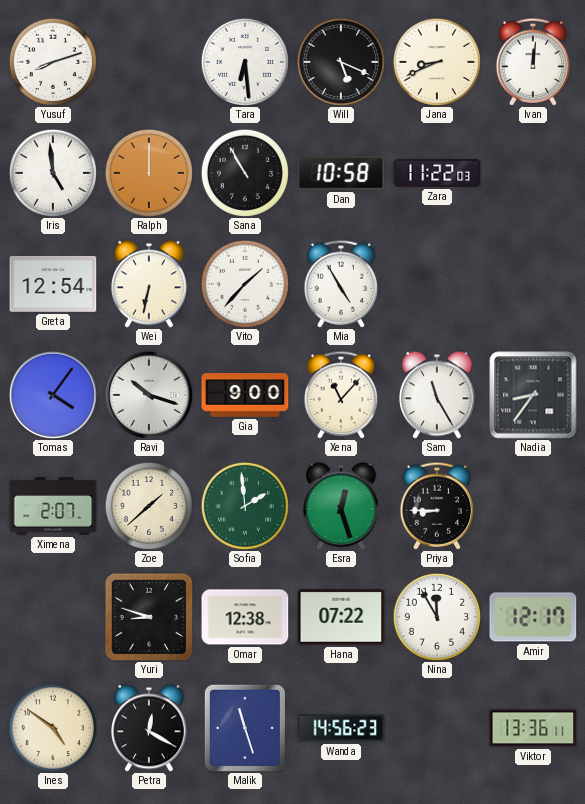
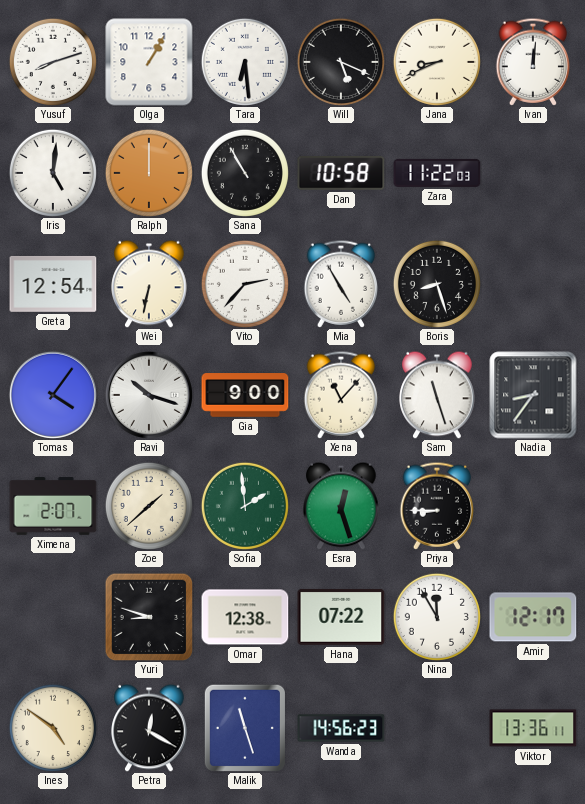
Olga: none -> 1:05 (149, 62)
Iris: 4:59 -> 5:01 (53, 173)
Vito: 1:37 -> 2:37 (245, 284)
Boris: none -> 8:27 (437, 284)
Sam: 11:25 -> 11:27 (437, 395)
